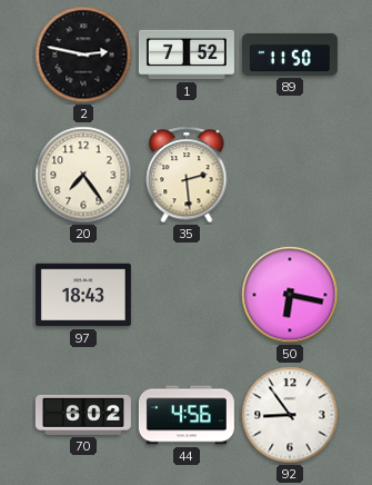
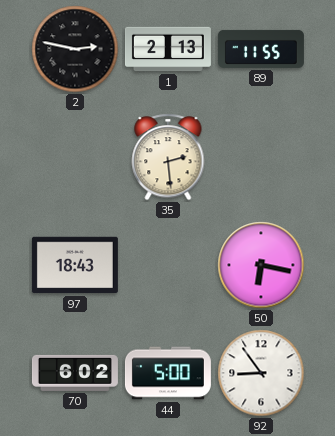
1: 7:52 -> 2:13 (168, 49)
89: 11:50 -> 11:55 (261, 49)
20: 7:24 -> none (83, 175)
44: 4:56 -> 5:00 (168, 373)
